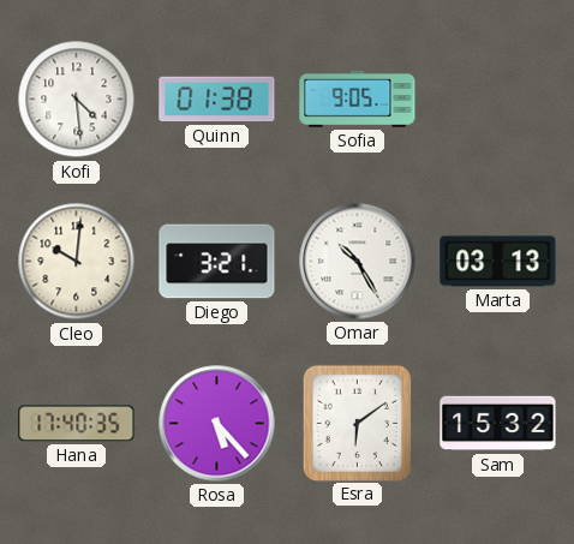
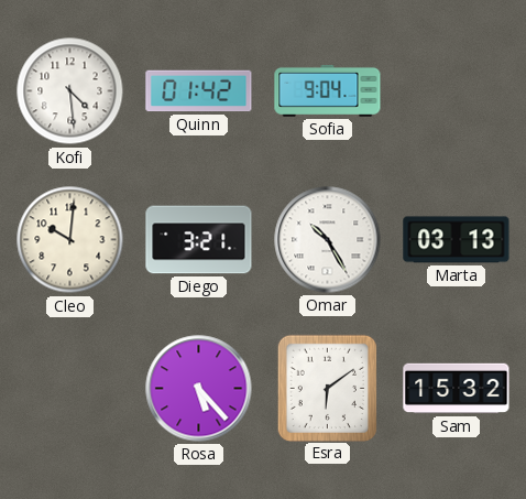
Quinn: 01:38 -> 01:42 (199, 91)
Sofia: 9:05 -> 9:04 (328, 90)
Hana: 17:40 -> none (77, 424)
